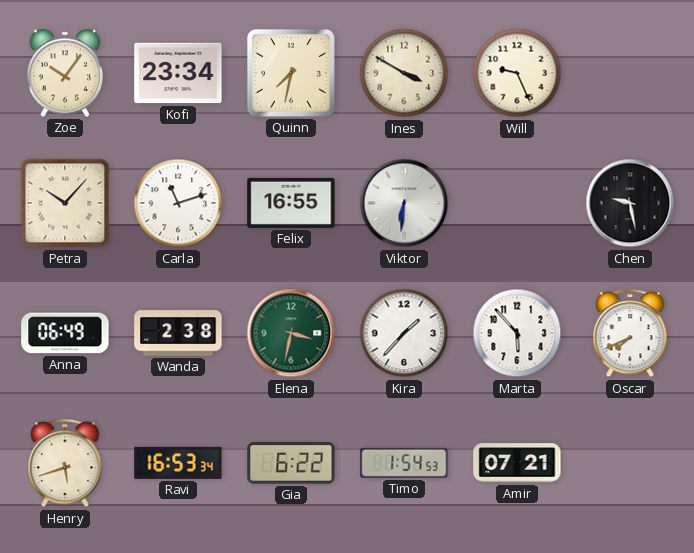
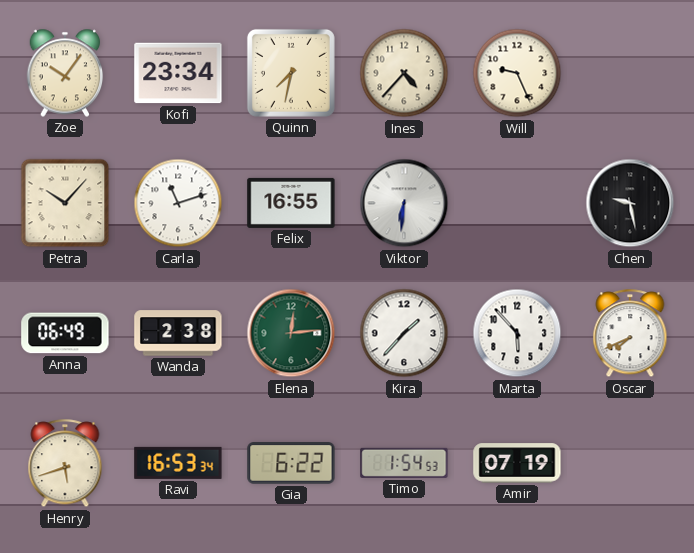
Ines: 3:50 -> 4:37 (404, 73)
Elena: 3:32 -> 12:14 (291, 333)
Amir: 07:21 -> 07:19 (517, 463)
